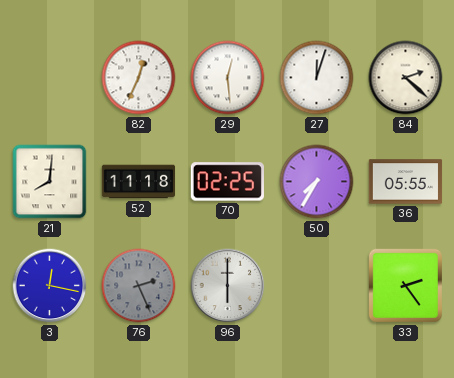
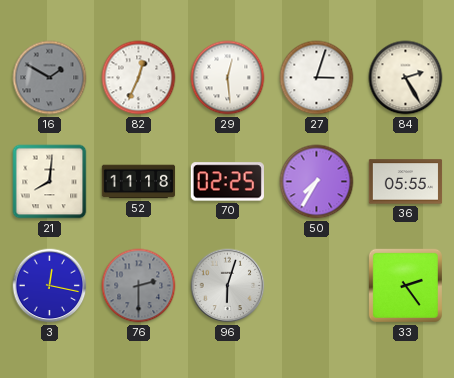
16: none -> 1:50 (50, 78)
27: 12:03 -> 3:03 (317, 78)
84: 2:22 -> 2:25 (406, 78)
76: 2:26 -> 2:30 (139, 286)
96: 6:00 -> 6:03 (228, 286)
